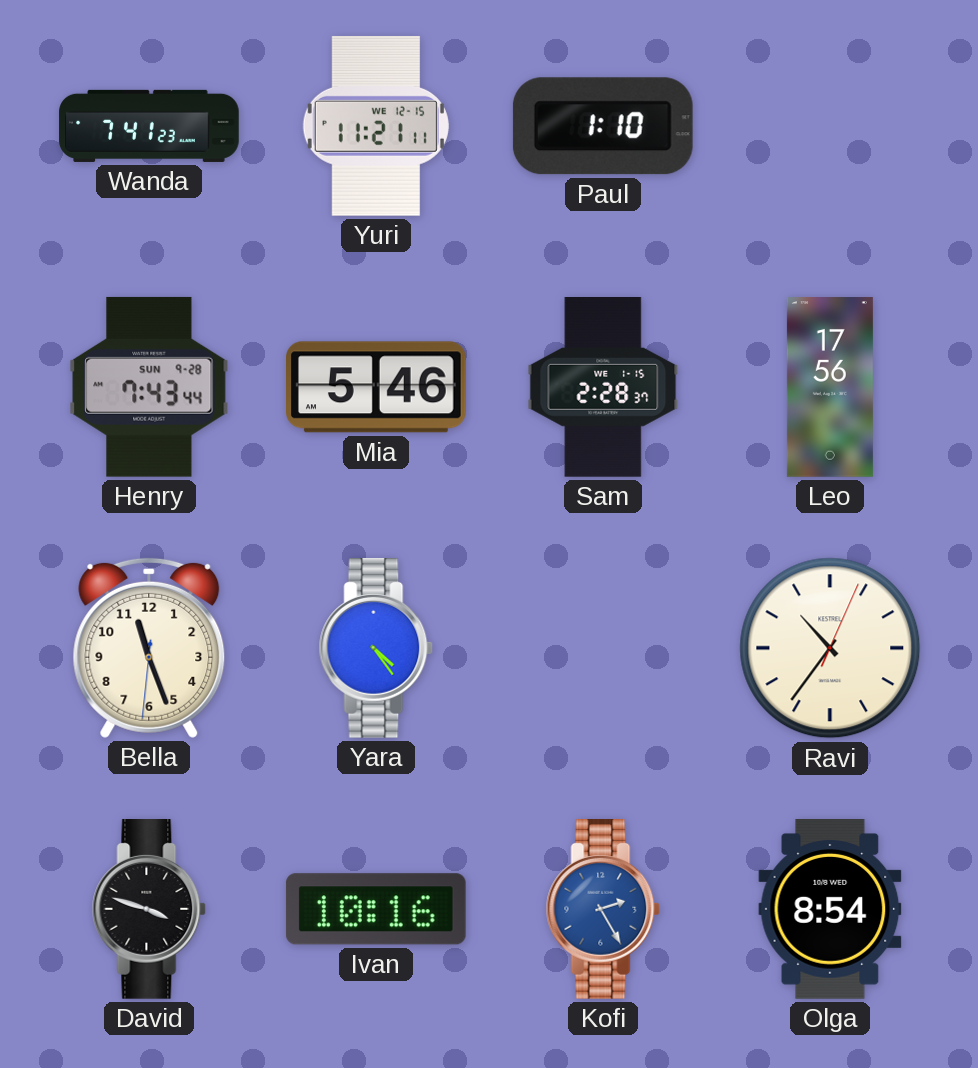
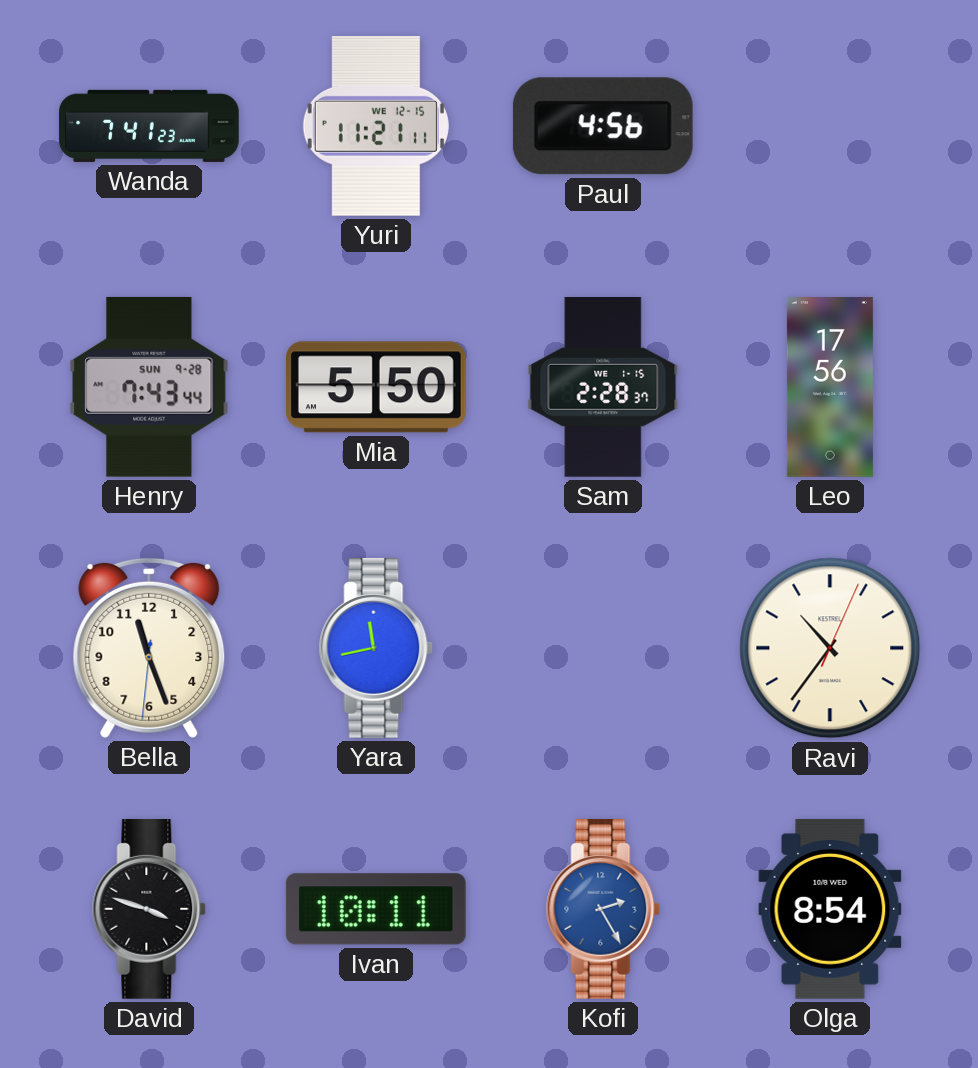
Paul: 1:10 -> 4:56 (603, 126)
Mia: 5:46 -> 5:50 (377, 387)
Yara: 4:24 -> 11:43 (376, 649)
Ivan: 10:16 -> 10:11 (376, 909)
